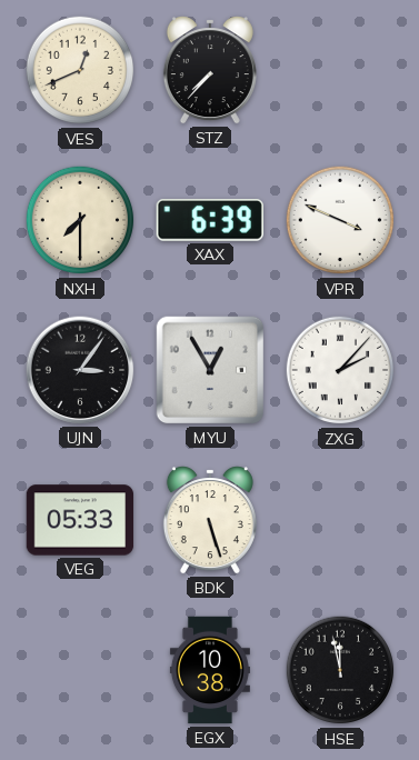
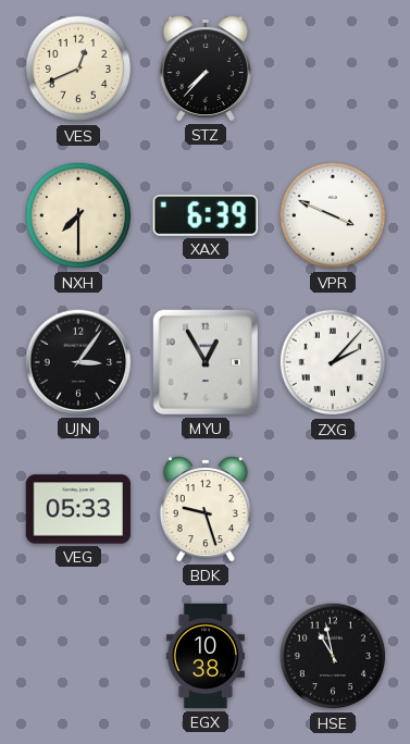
BDK: 5:27 -> 9:27 (206, 509)
HSE: 11:58 -> 10:58 (333, 656)
